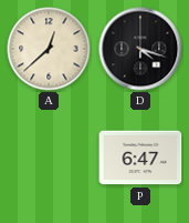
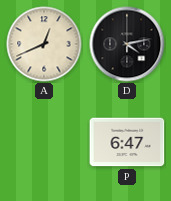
A: 12:38 -> 12:41 (44, 44)
D: 4:18 -> 4:13 (127, 44)
